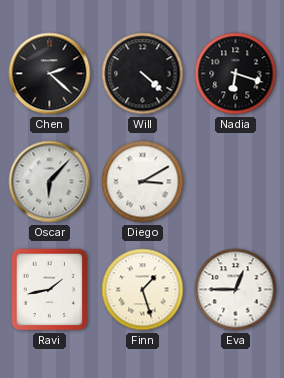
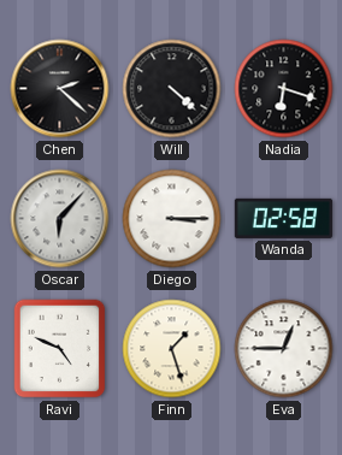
Diego: 3:10 -> 3:15 (172, 219)
Wanda: none -> 02:58 (283, 218)
Ravi: 1:43 -> 4:49 (60, 349)
